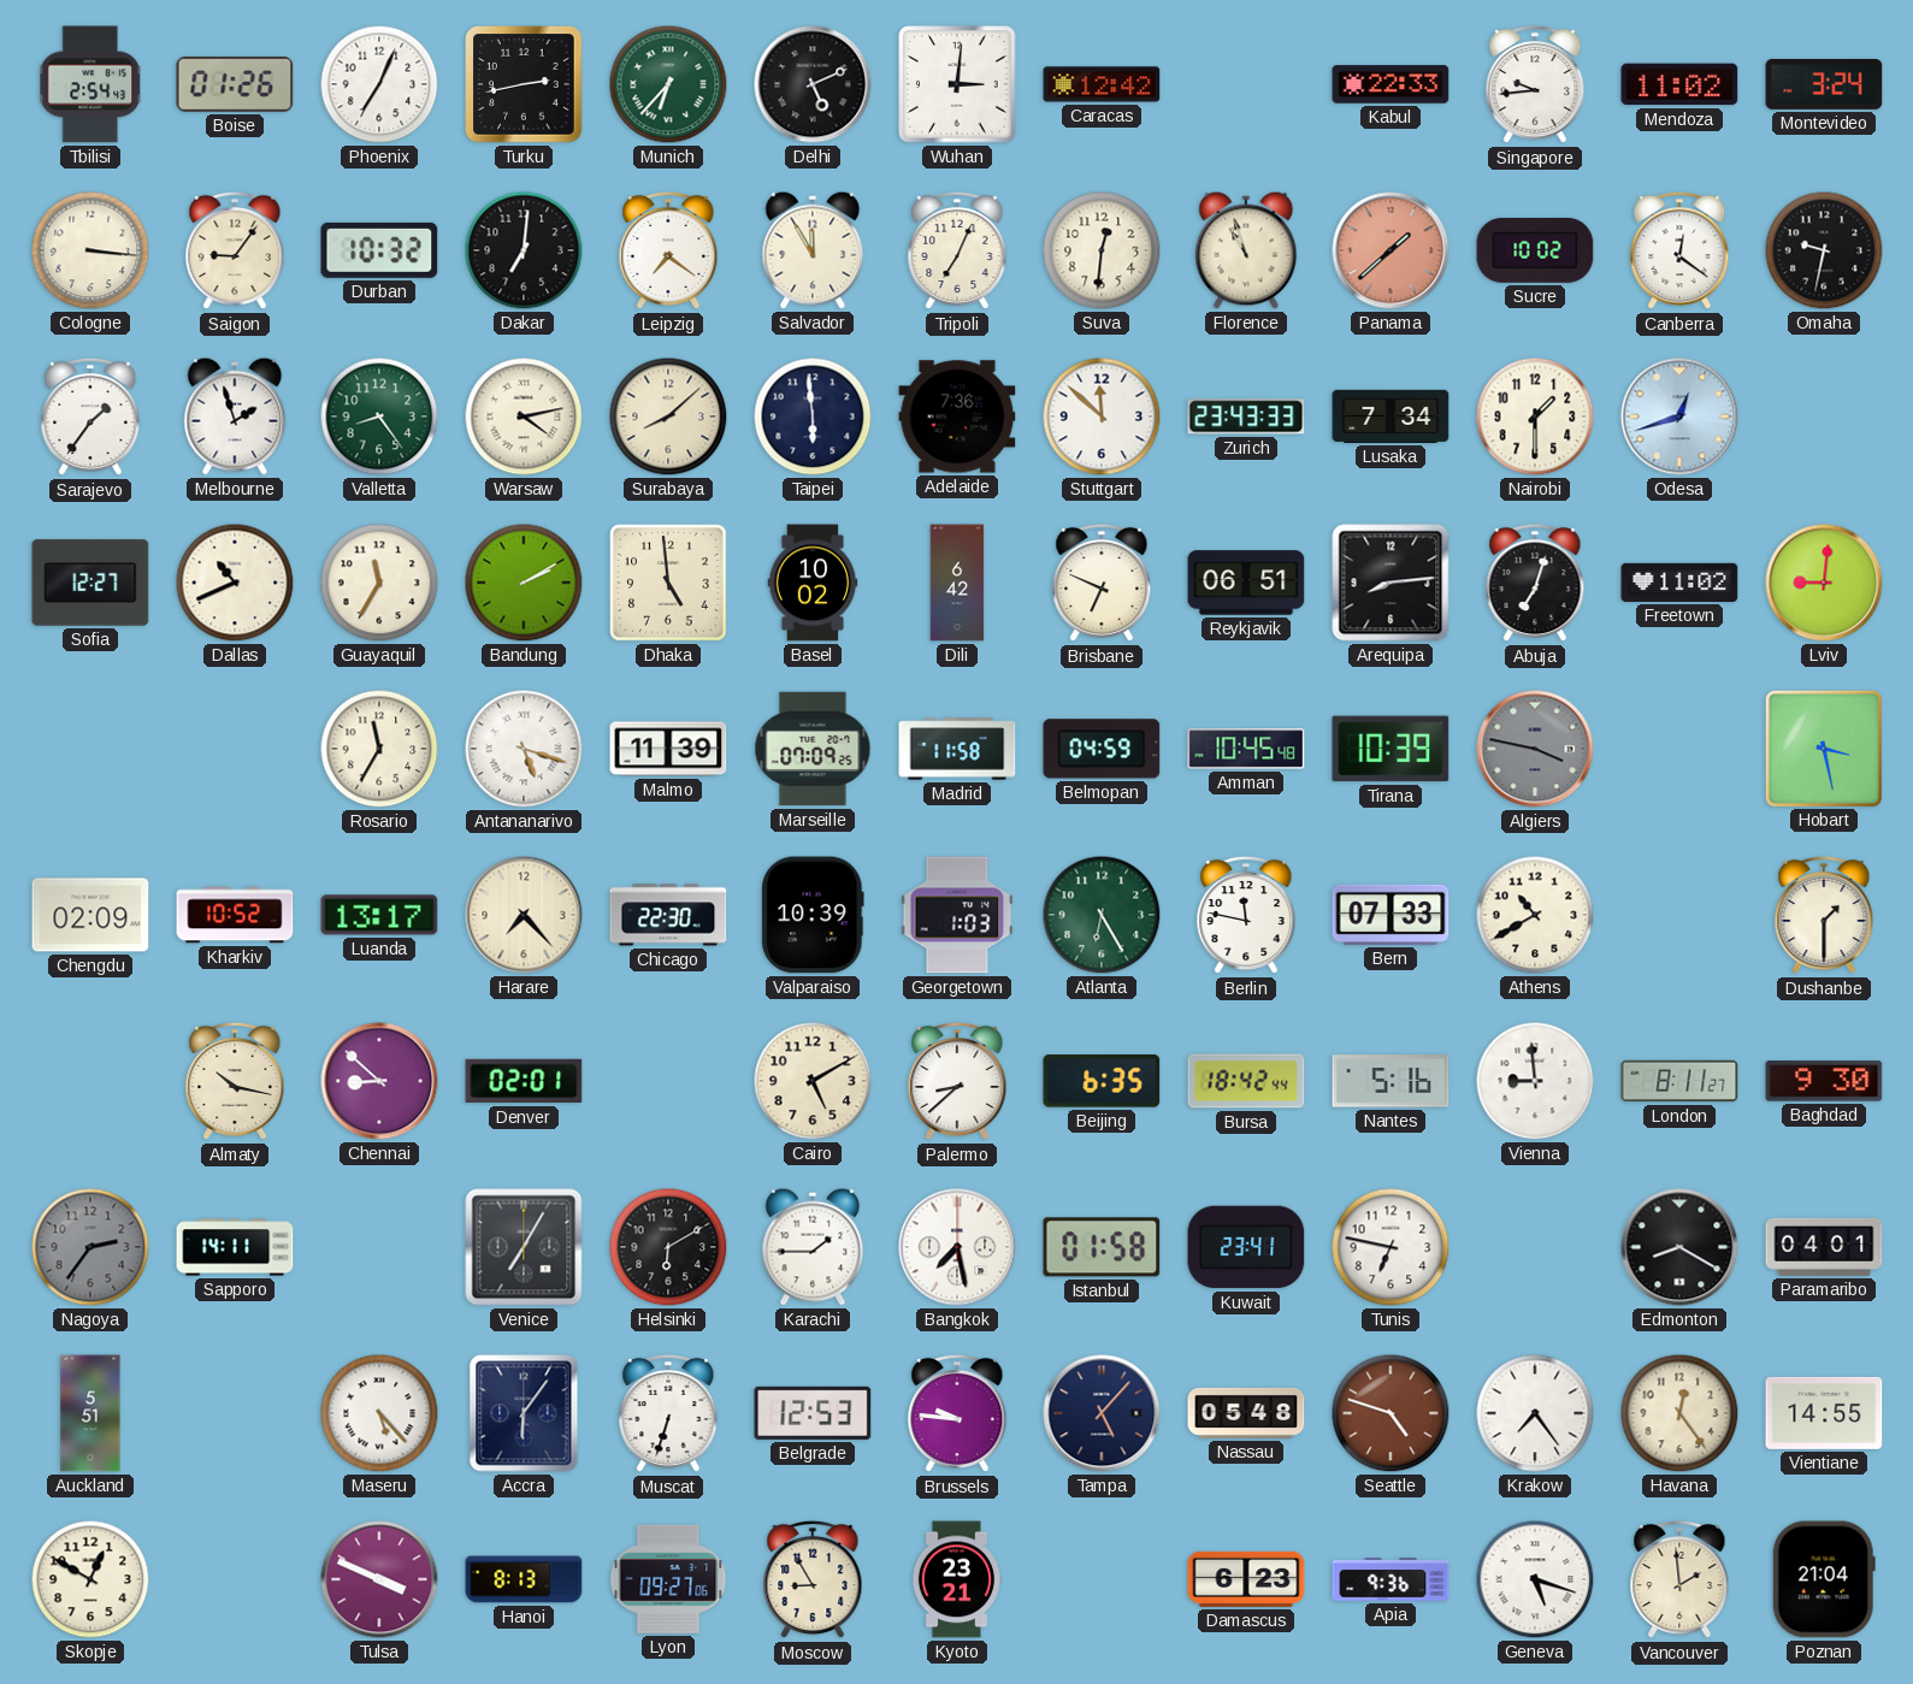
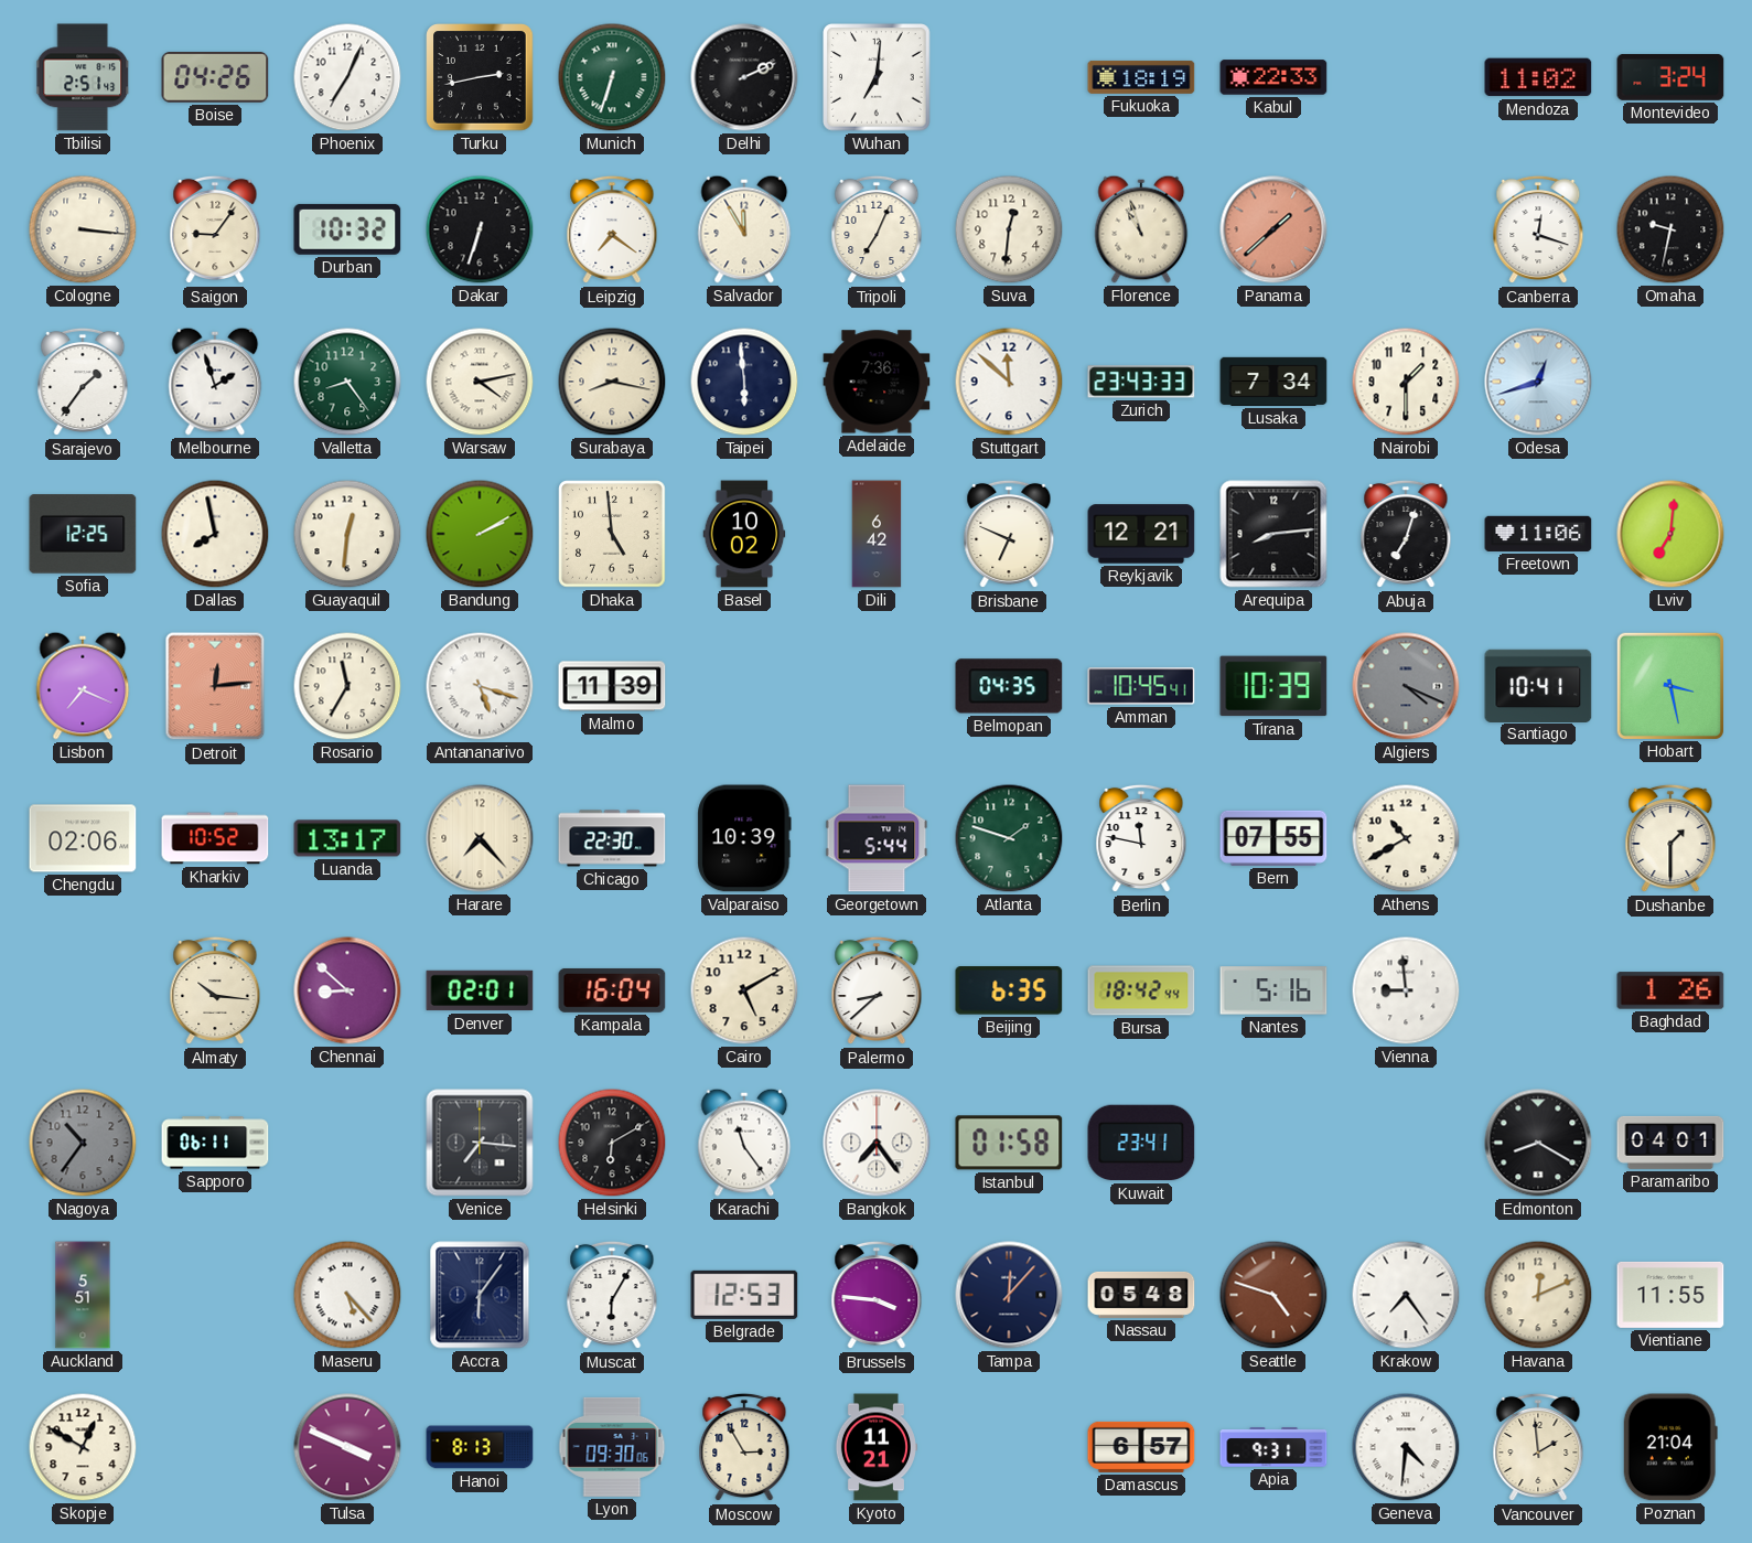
Tbilisi: 2:54 -> 2:51 (84, 77)
Boise: 01:26 -> 04:26 (215, 77)
Munich: 6:37 -> 6:33 (612, 77)
Delhi: 5:11 -> 2:11 (744, 77)
Wuhan: 3:01 -> 7:01 (877, 77)
Caracas: 12:42 -> none (1102, 84)
Fukuoka: none -> 18:19 (1141, 77)
Singapore: 9:44 -> none (1535, 84)
Dakar: 7:01 -> 6:33 (480, 229)
Sucre: 10:02 -> none (1535, 250)
Canberra: 12:21 -> 12:18 (1538, 229)
Surabaya: 8:08 -> 8:17 (612, 382)
Sofia: 12:27 -> 12:25 (83, 534)
Dallas: 10:41 -> 7:58 (215, 534)
Guayaquil: 11:35 -> 12:31 (347, 534)
Reykjavik: 06:51 -> 12:21 (1141, 534)
Freetown: 11:02 -> 11:06 (1538, 534)
Lviv: 9:01 -> 7:01 (1670, 534)
Lisbon: none -> 7:19 (83, 686)
Detroit: none -> 12:14 (215, 686)
Marseille: 07:09 -> none (813, 749)
Madrid: 11:58 -> none (957, 749)
Belmopan: 04:59 -> 04:35 (1009, 686)
Amman: 10:45:48 -> 10:45:41 (1141, 686)
Algiers: 3:47 -> 4:19 (1406, 686)
Santiago: none -> 10:41 (1538, 685)
Chengdu: 02:09 -> 02:06 (83, 838)
Georgetown: 1:03 -> 5:44 (877, 838)
Atlanta: 6:25 -> 1:48 (1009, 838)
Bern: 07:33 -> 07:55 (1273, 838)
Almaty: 10:17 -> 10:16 (215, 990)
Kampala: none -> 16:04 (612, 990)
London: 8:11 -> none (1679, 1081)
Baghdad: 9:30 -> 1:26 (1670, 990)
Nagoya: 2:36 -> 10:36 (83, 1143)
Sapporo: 14:11 -> 06:11 (215, 1143)
Venice: 7:05 -> 7:16 (480, 1143)
Karachi: 1:45 -> 11:24 (744, 1143)
Bangkok: 7:28 -> 7:24 (877, 1143)
Tunis: 6:47 -> none (1391, 1247)
Muscat: 6:33 -> 6:05 (612, 1295)
Brussels: 9:46 -> 3:46 (877, 1295)
Tampa: 5:07 -> 12:07 (1009, 1295)
Havana: 12:24 -> 12:11 (1538, 1295)
Vientiane: 14:55 -> 11:55 (1670, 1295)
Lyon: 09:27 -> 09:30 (612, 1447)
Moscow: 8:55 -> 2:55 (744, 1447)
Kyoto: 23:21 -> 11:21 (875, 1447)
Damascus: 6:23 -> 6:57 (1141, 1447)
Apia: 9:36 -> 9:31 (1273, 1447)
Geneva: 5:18 -> 4:31 (1406, 1447)
